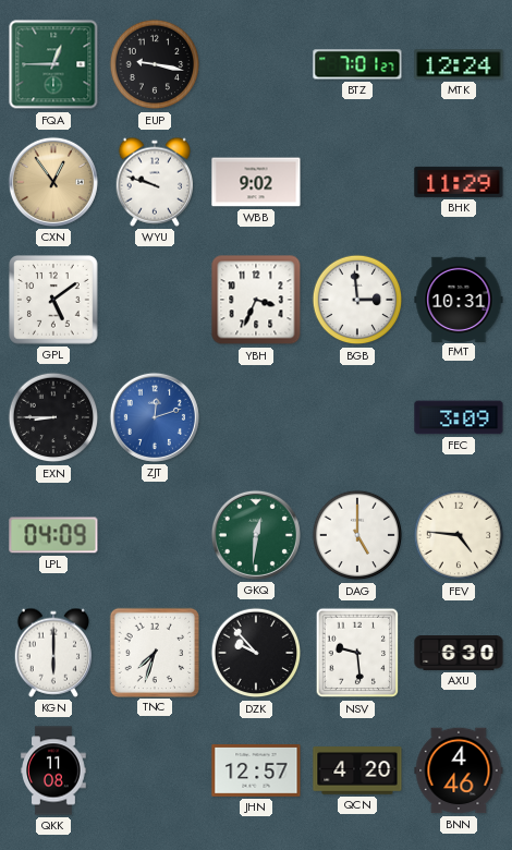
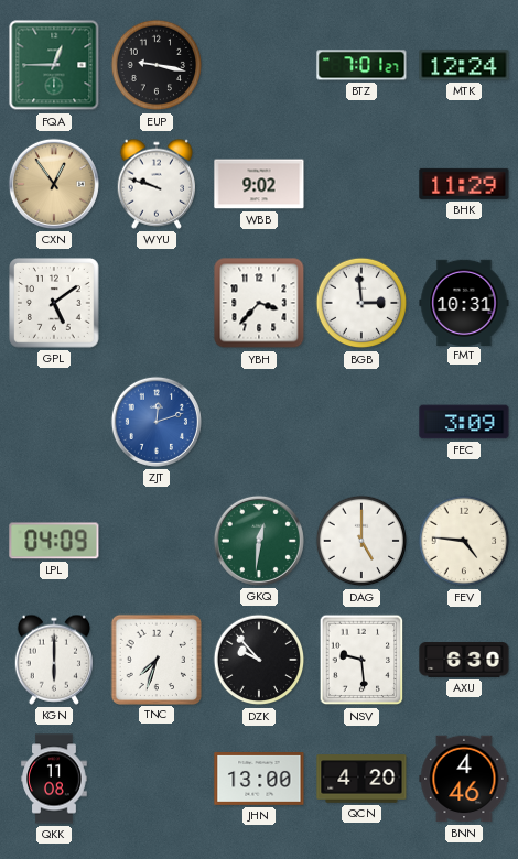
YBH: 3:34 -> 3:37 (259, 303)
EXN: 8:45 -> none (53, 417)
JHN: 12:57 -> 13:00 (259, 780)
